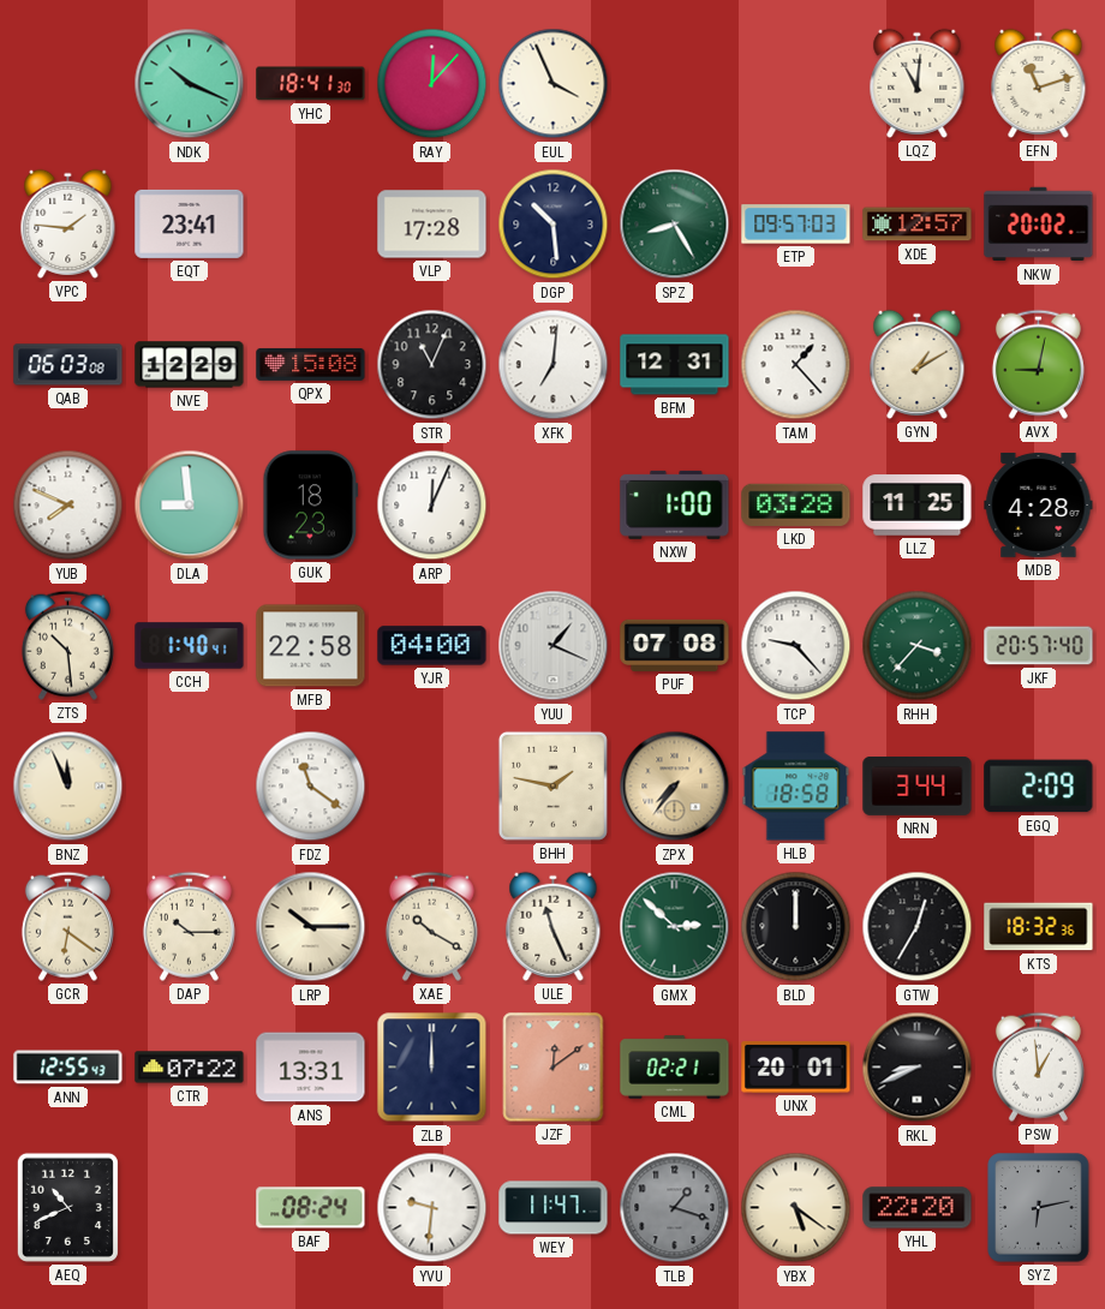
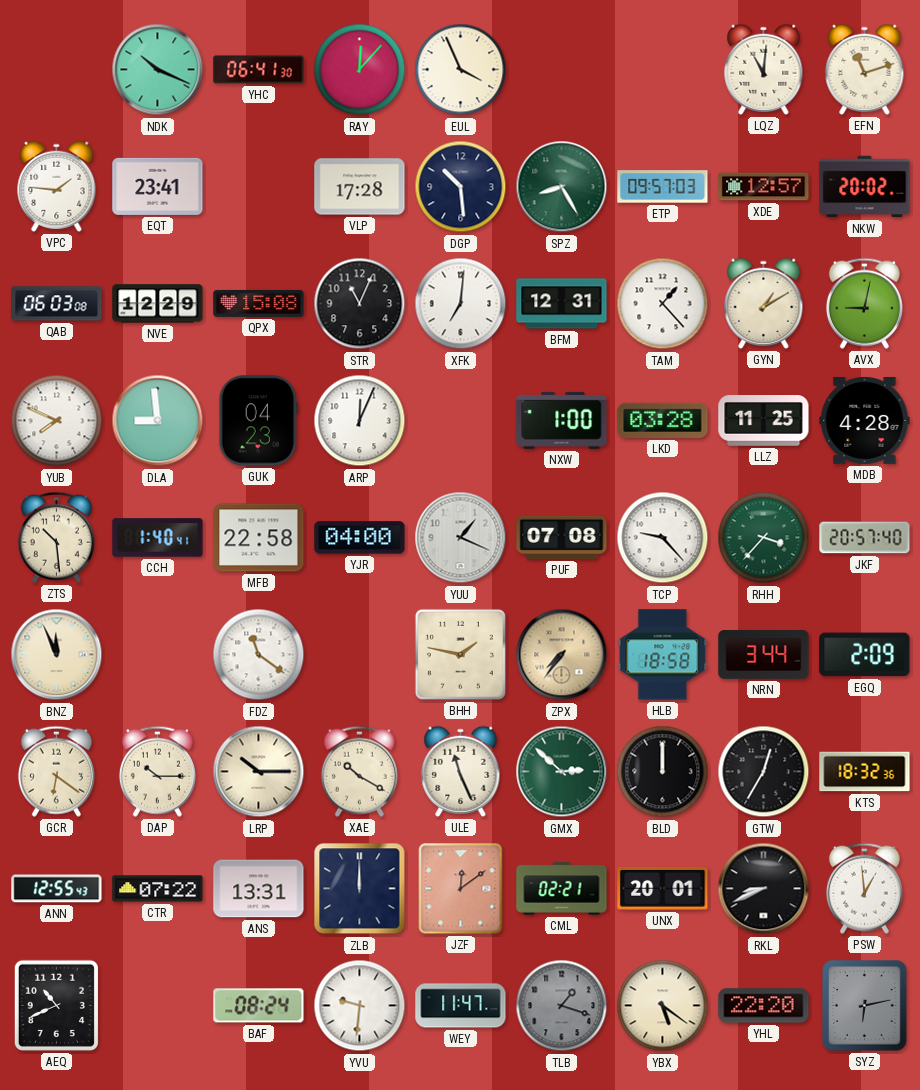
YHC: 18:41 -> 06:41 (259, 70)
GUK: 18:23 -> 04:23 (259, 421)
